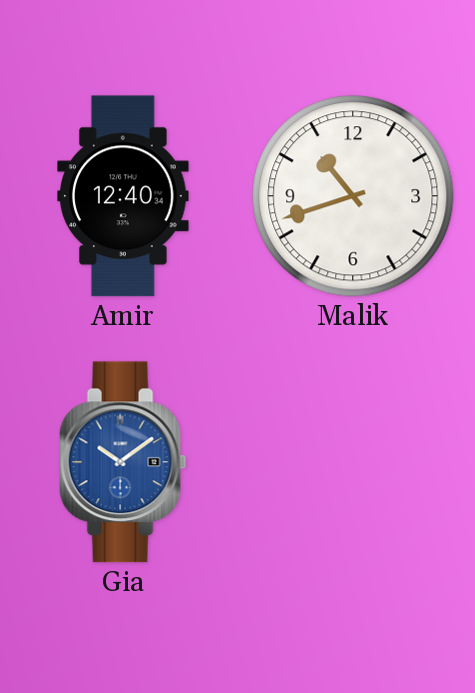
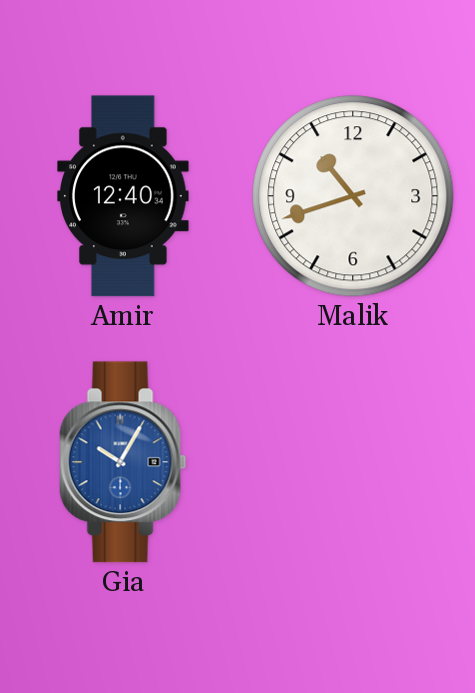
Gia: 10:09 -> 10:05 (123, 462)
